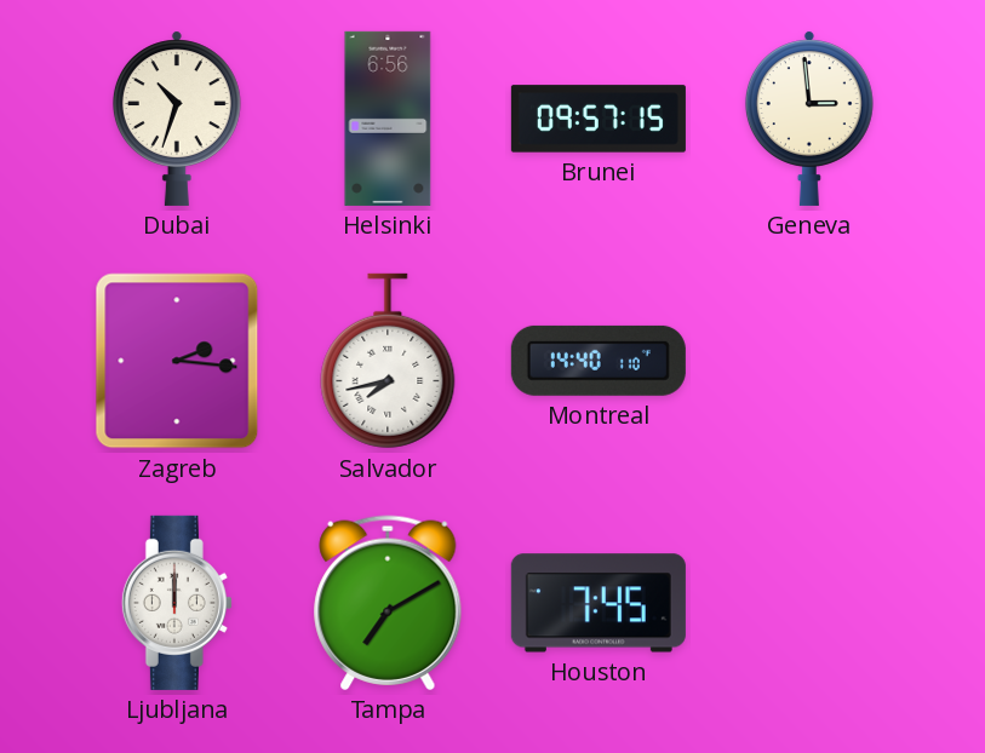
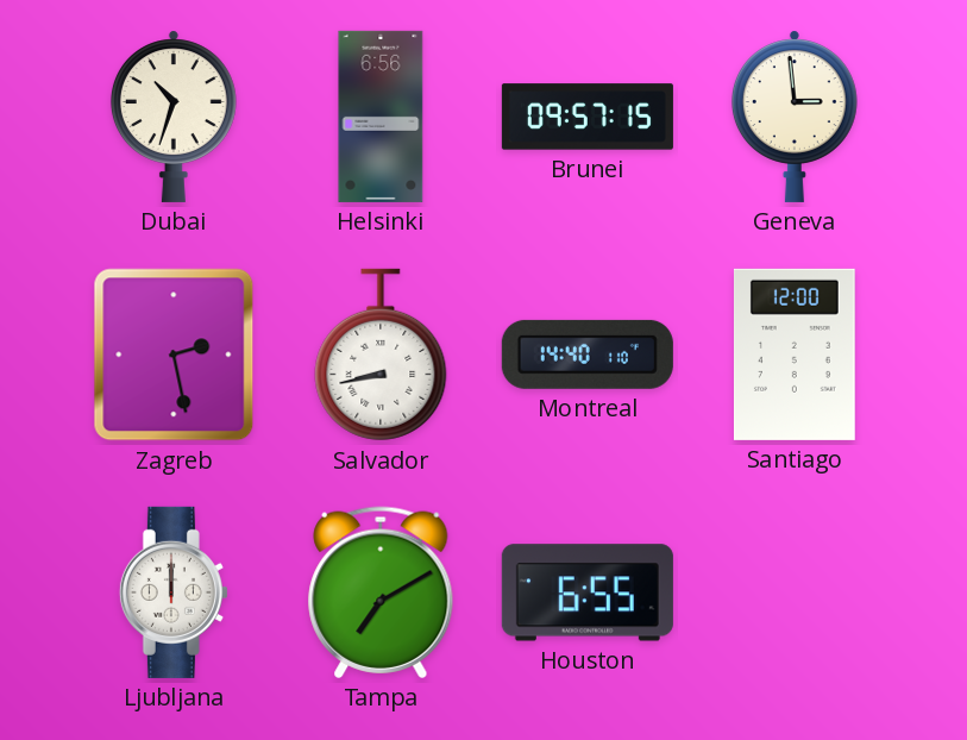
Zagreb: 2:16 -> 2:28 (174, 355)
Salvador: 7:43 -> 8:43 (381, 355)
Santiago: none -> 12:00 (795, 355)
Houston: 7:45 -> 6:55 (588, 592)
